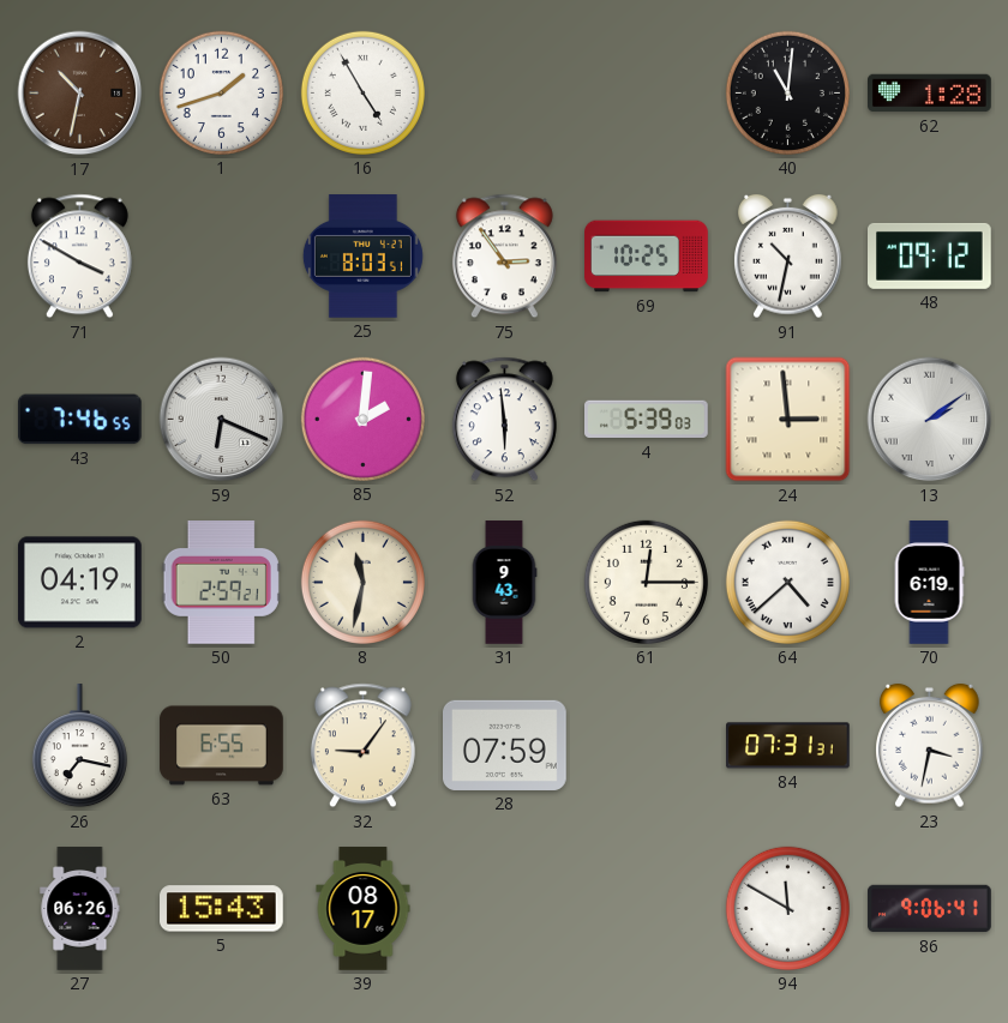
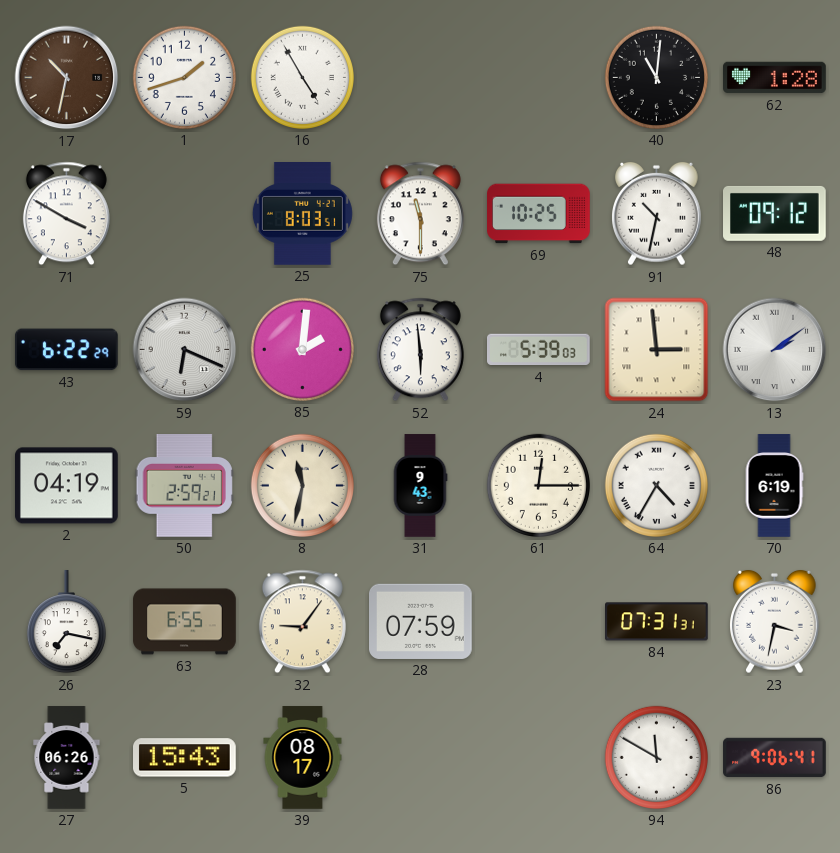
75: 2:54 -> 11:30 (420, 214)
43: 7:46 -> 6:22 (66, 350)
64: 4:38 -> 4:35 (656, 485)
